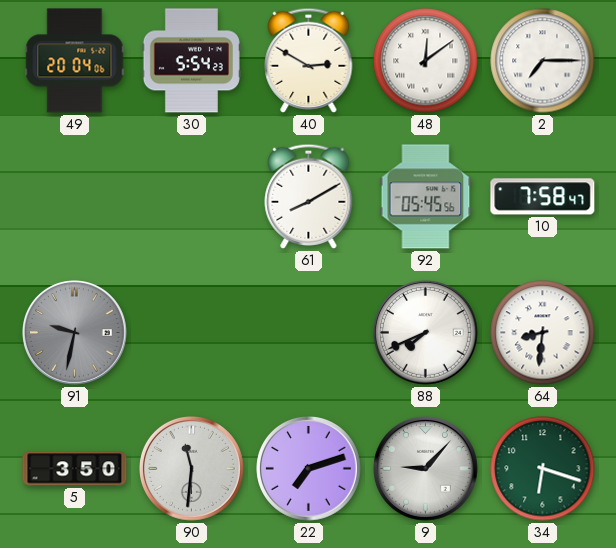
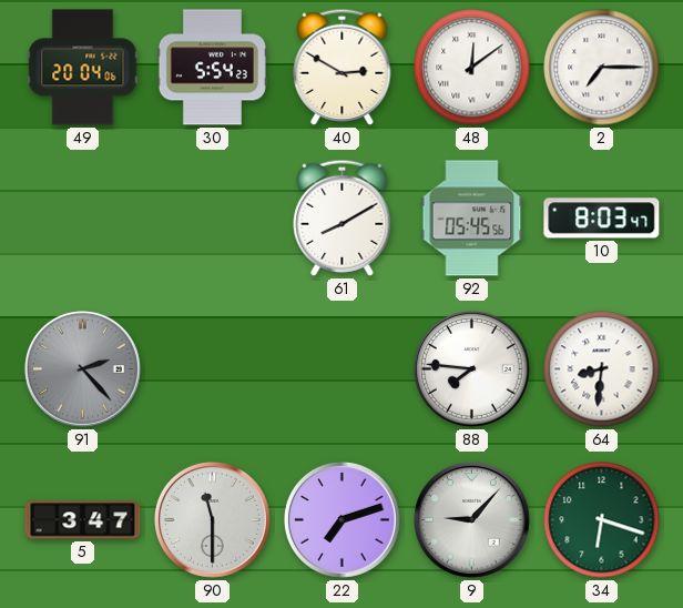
10: 7:58 -> 8:03 (602, 219)
91: 9:32 -> 2:23 (83, 369)
88: 7:41 -> 7:46 (472, 369)
5: 3:50 -> 3:47 (83, 520)
90: 11:31 -> 11:30 (213, 520)
